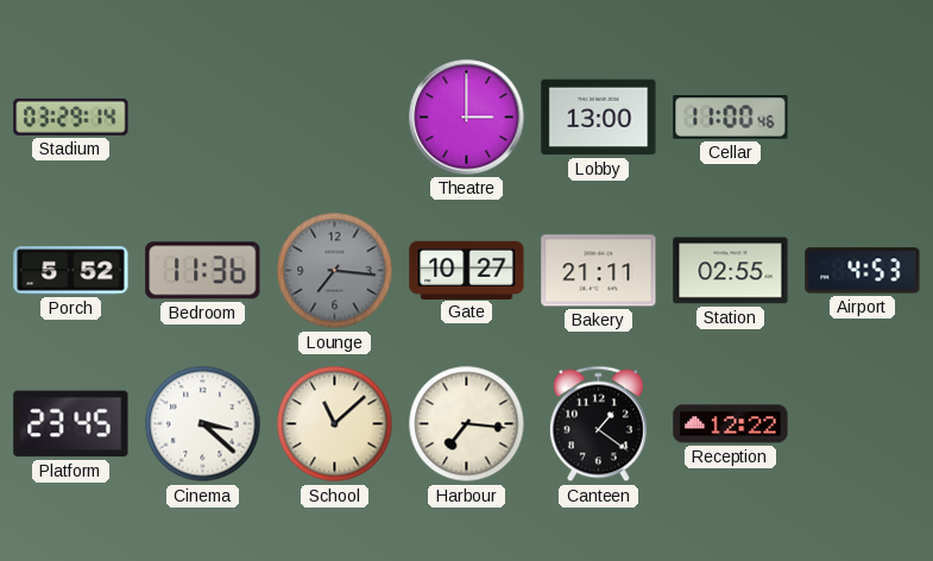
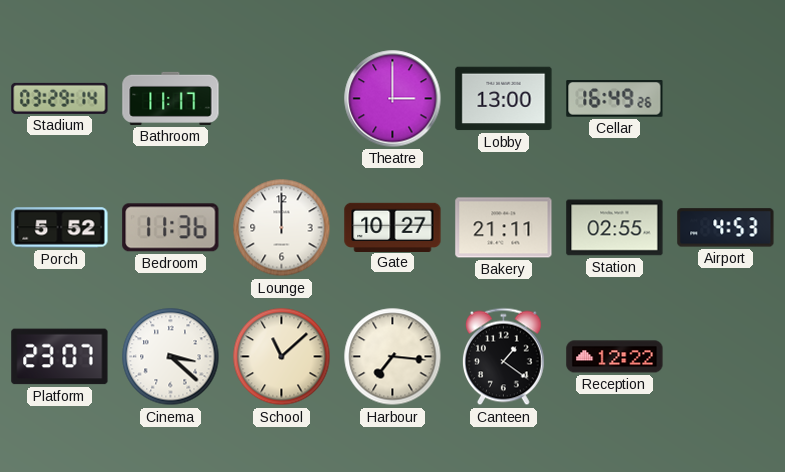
Bathroom: none -> 11:17 (171, 98)
Cellar: 11:00 -> 16:49 (615, 99)
Lounge: 7:16 -> 12:00 (282, 228)
Lounge dial: grey -> white (282, 228)
Platform: 23:45 -> 23:07 (60, 357)
